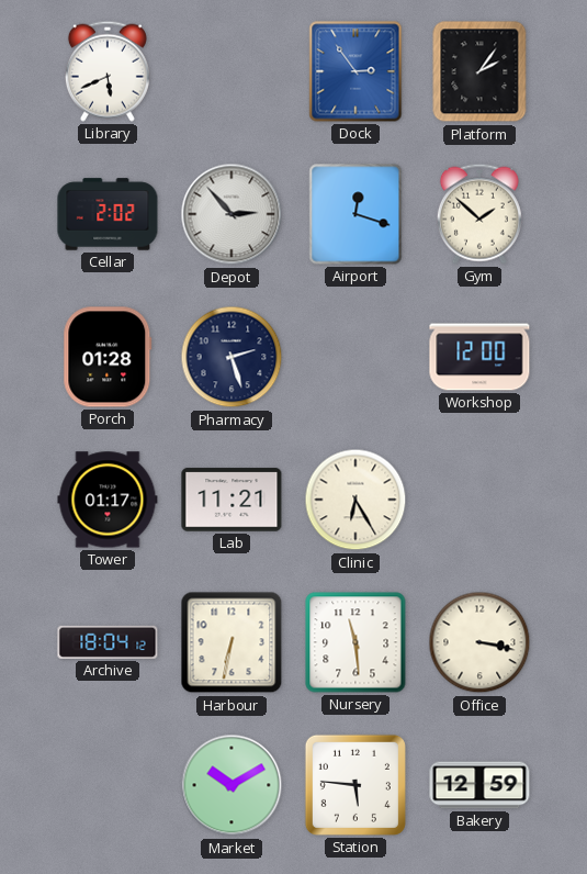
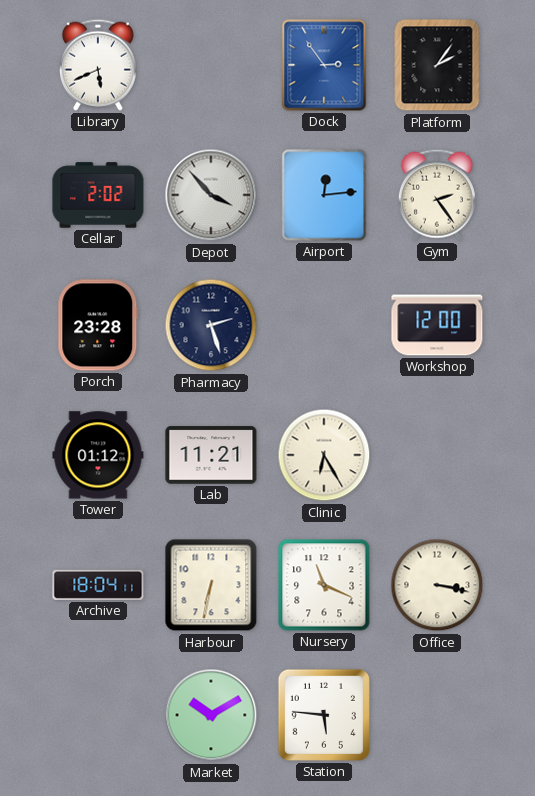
Depot: 2:53 -> 3:53 (211, 195)
Airport: 12:18 -> 12:14 (324, 195)
Gym: 1:52 -> 2:24 (437, 195)
Porch: 01:28 -> 23:28 (98, 325)
Tower: 01:17 -> 01:12 (98, 455)
Archive: 18:04:12 -> 18:04:11 (98, 585)
Nursery: 11:29 -> 11:19 (324, 585)
Bakery: 12:59 -> none (479, 785)
